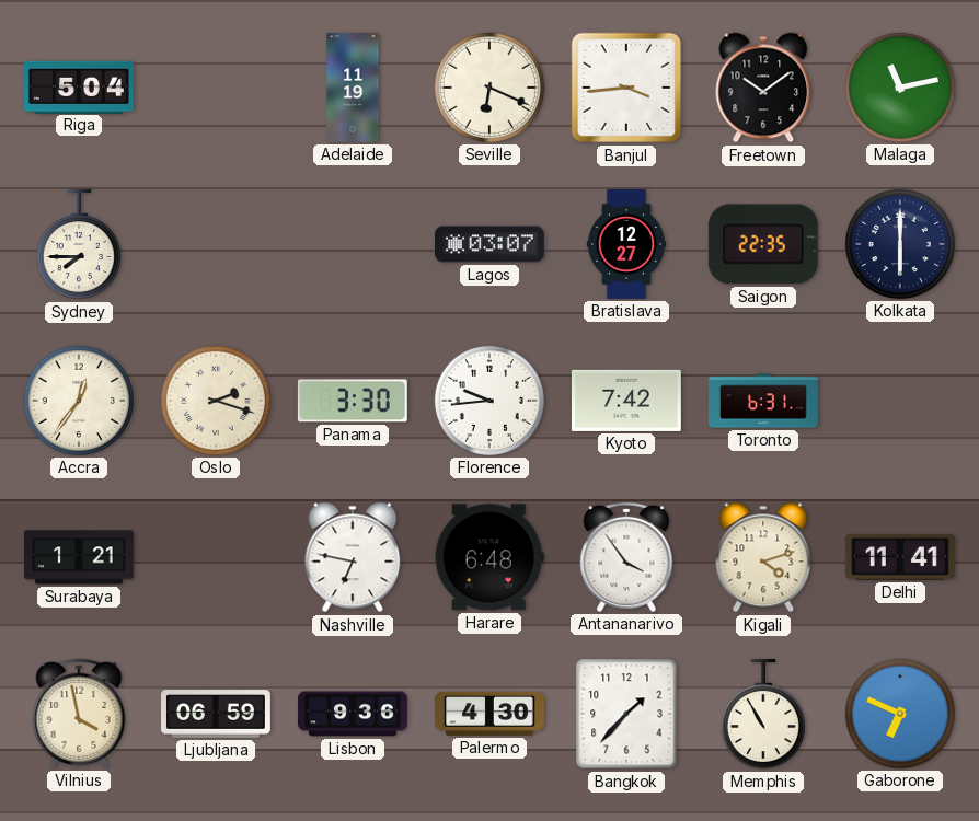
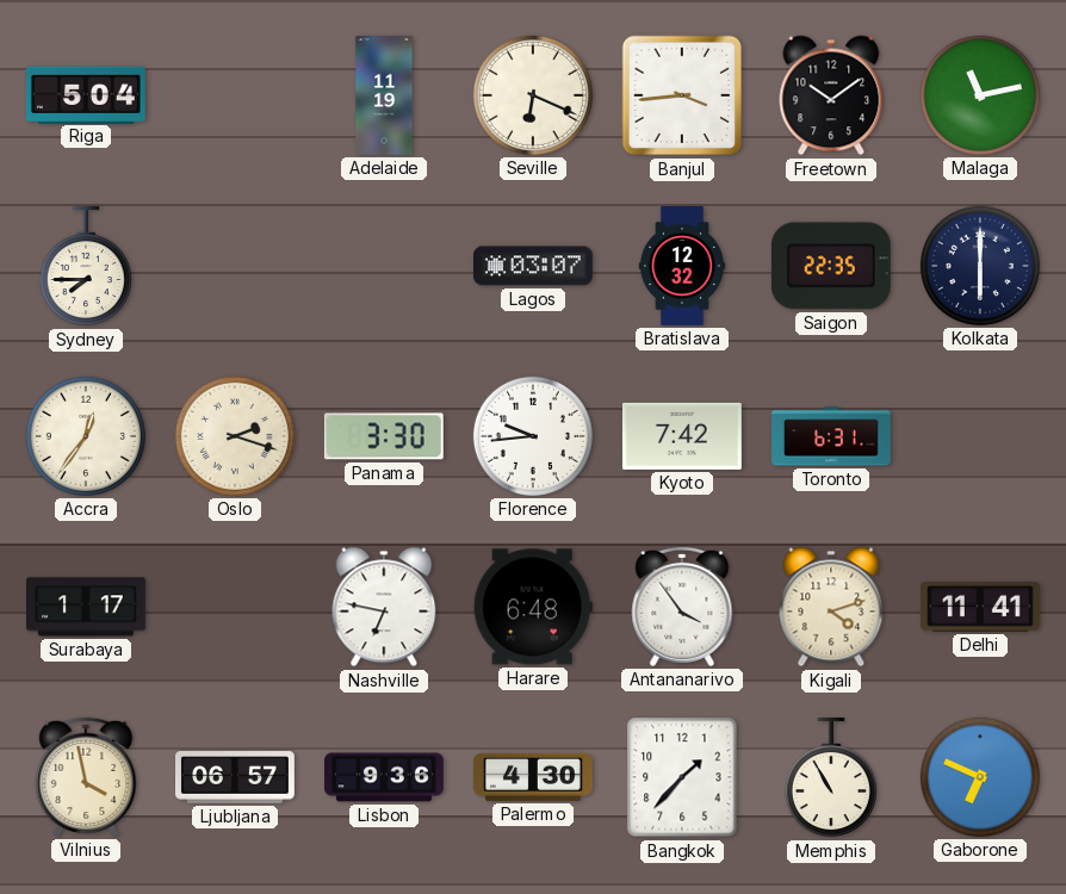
Bratislava: 12:27 -> 12:32 (681, 267)
Surabaya: 1:21 -> 1:17 (87, 607)
Ljubljana: 06:59 -> 06:57 (236, 777)
